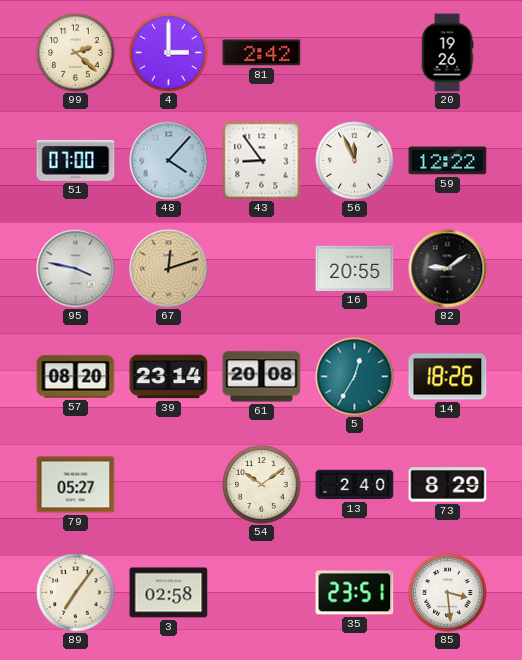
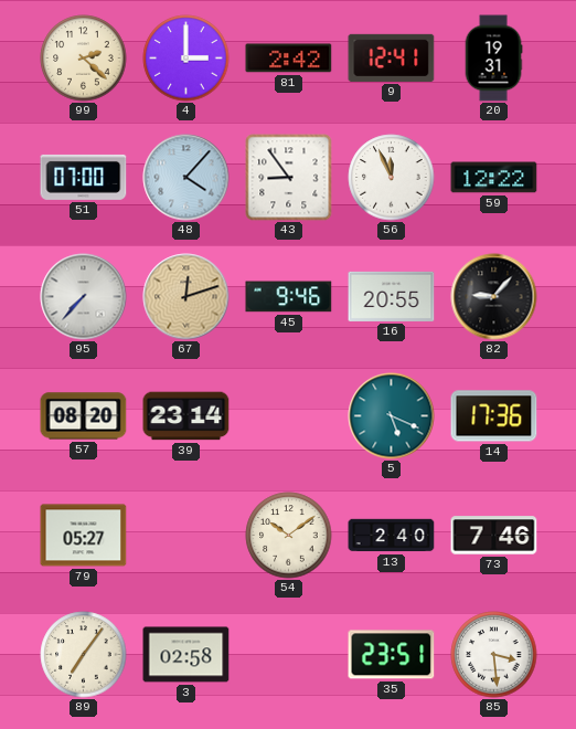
9: none -> 12:41 (392, 57)
20: 19:26 -> 19:31 (493, 59)
95: 3:47 -> 7:37 (84, 297)
45: none -> 9:46 (289, 297)
82: 9:09 -> 9:07 (494, 297)
61: 20:08 -> none (262, 377)
5: 12:35 -> 5:19 (392, 416)
14: 18:26 -> 17:36 (494, 416)
73: 8:29 -> 7:46 (494, 536)
